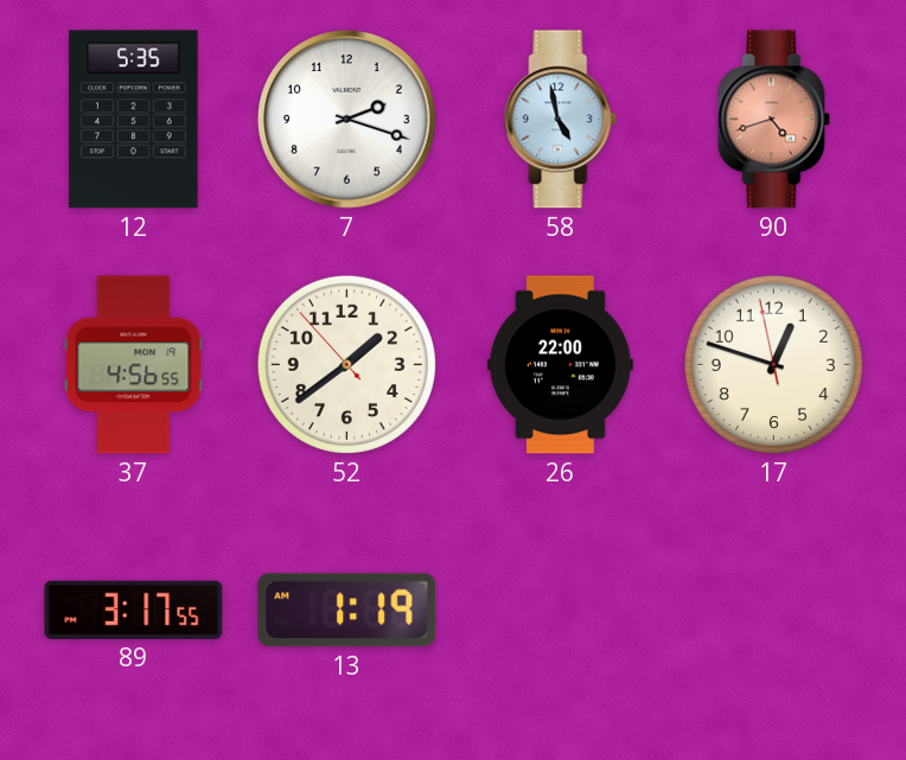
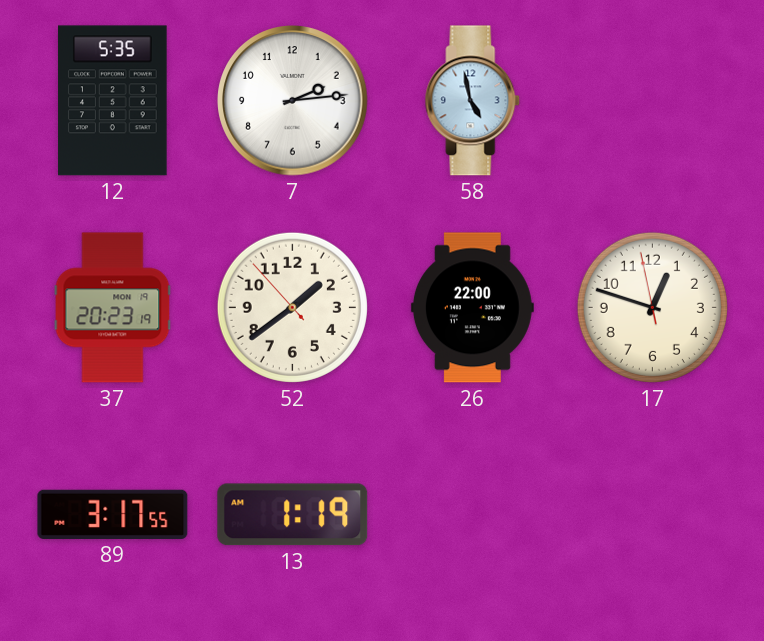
7: 2:18 -> 2:14 (293, 101)
90: 4:42 -> none (774, 120)
37: 4:56 -> 20:23 (113, 308)
